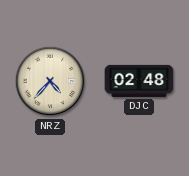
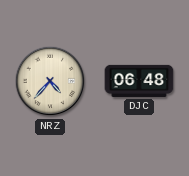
DJC: 02:48 -> 06:48 (139, 81)
